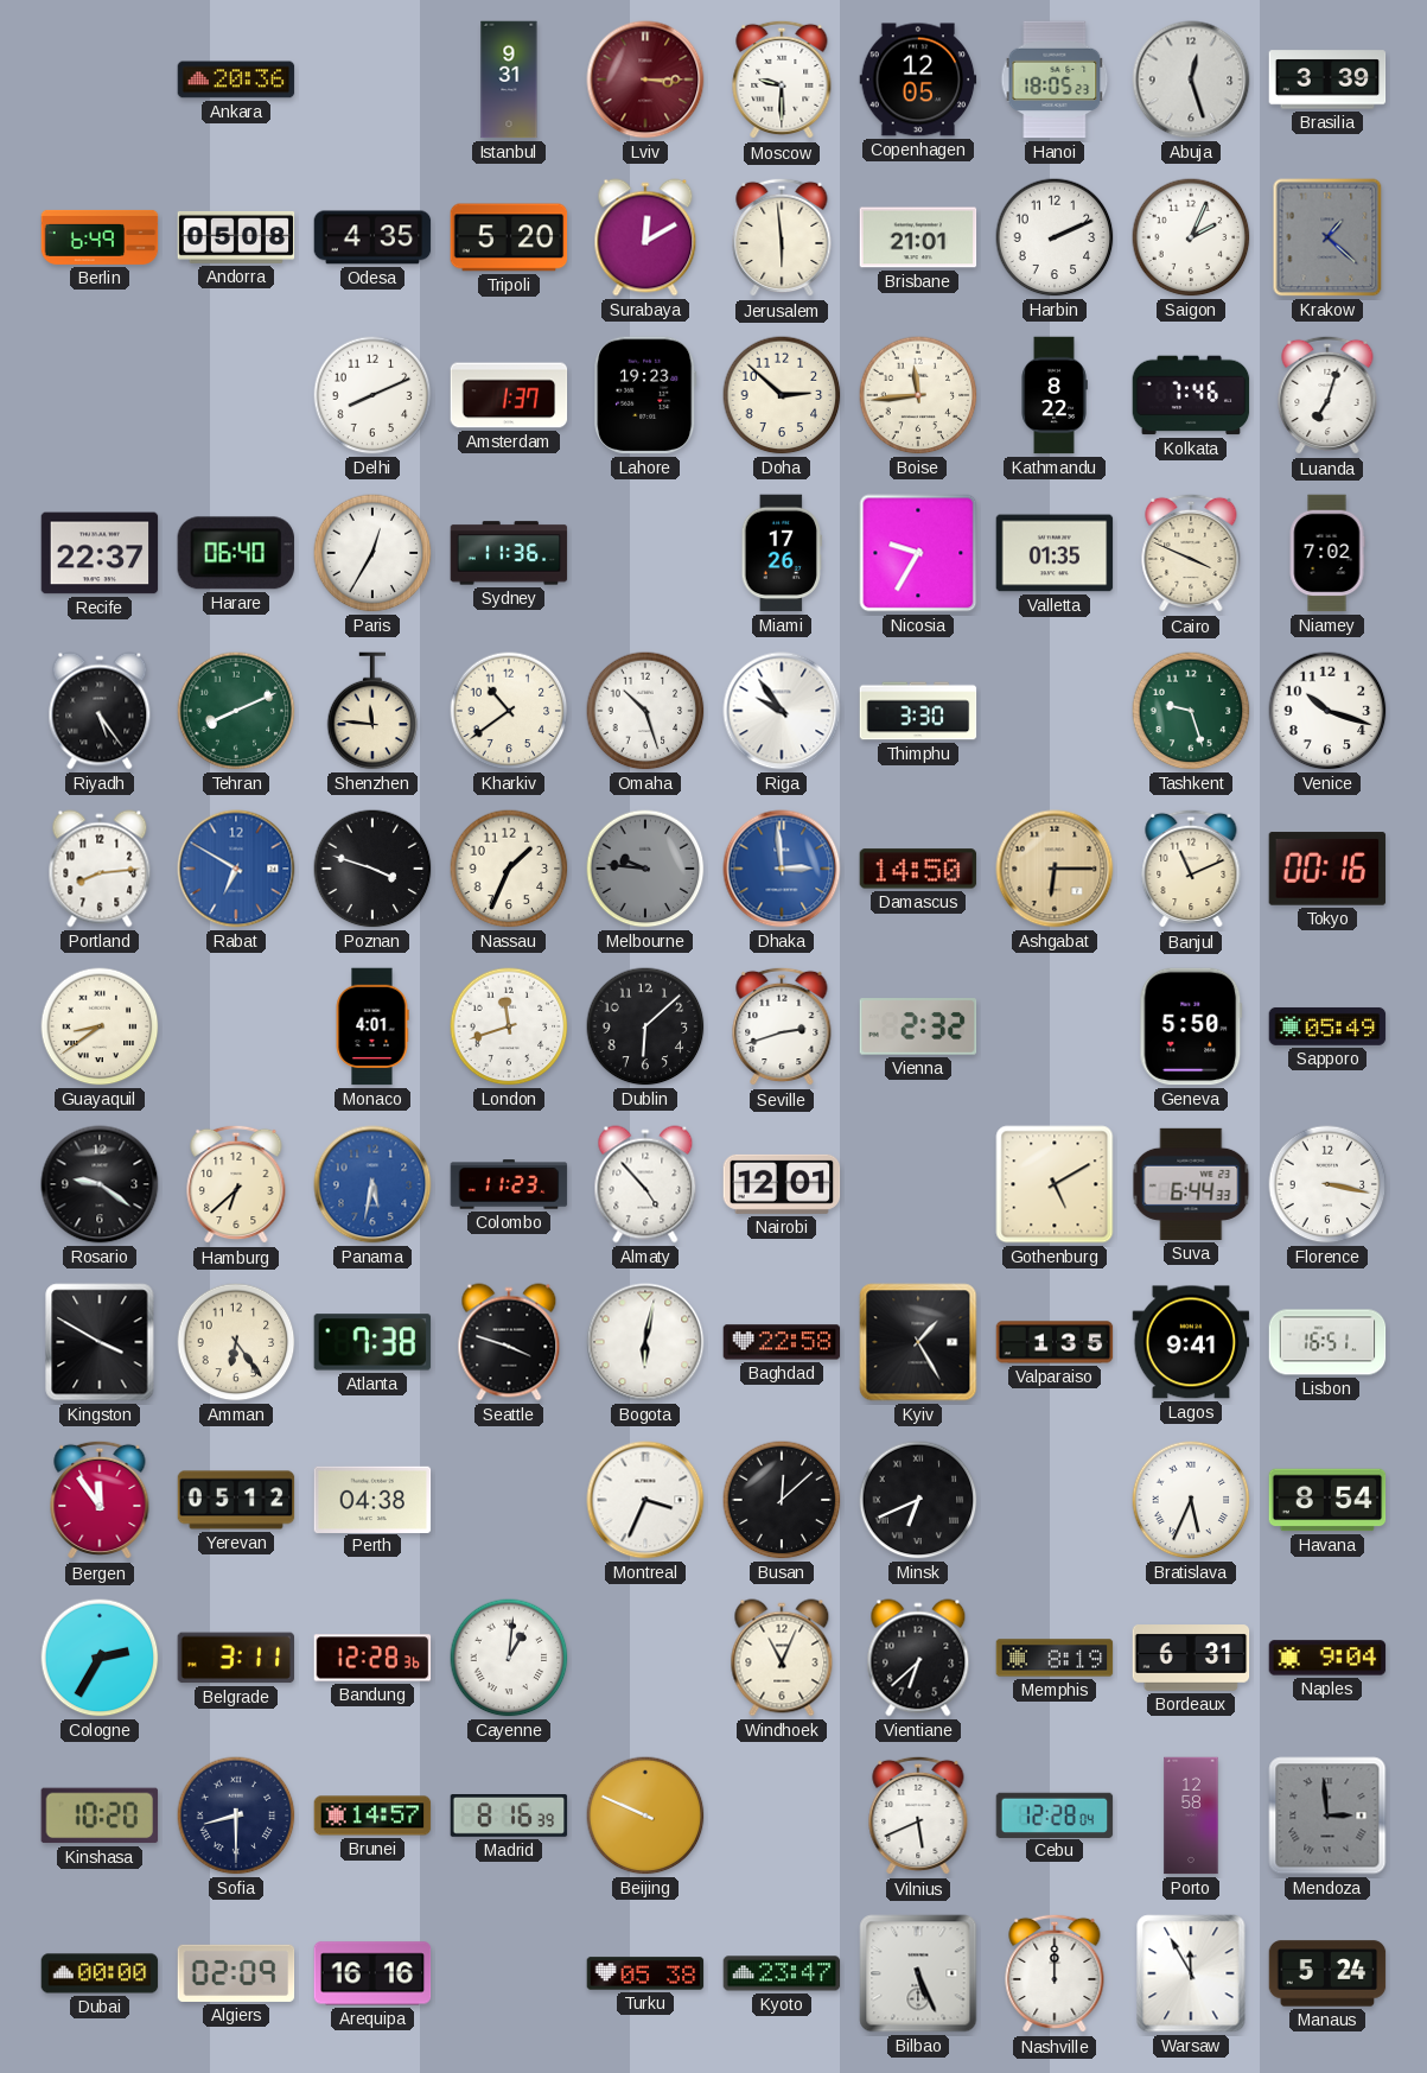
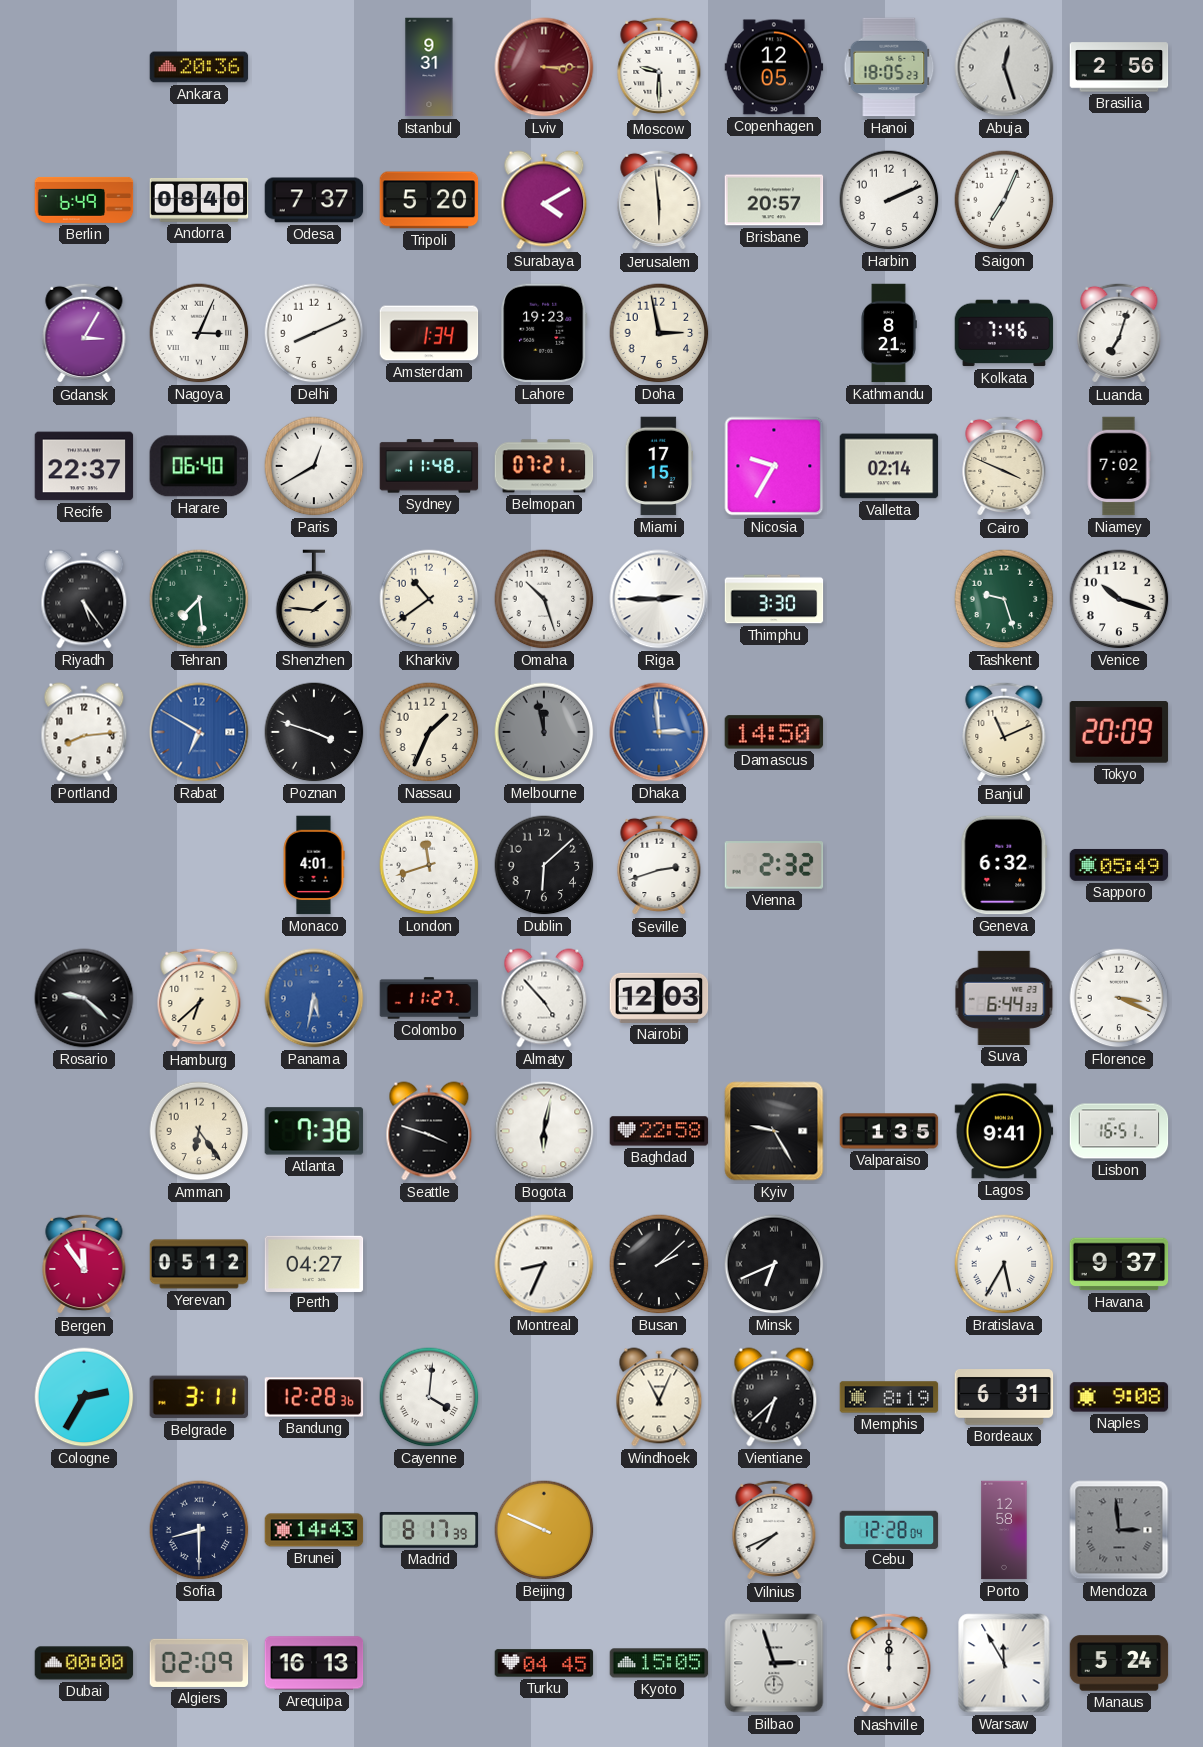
Brasilia: 3:39 -> 2:56 (1119, 67)
Andorra: 05:08 -> 08:40 (199, 200)
Odesa: 4:35 -> 7:37 (314, 200)
Surabaya: 12:10 -> 4:10 (544, 200)
Brisbane: 21:01 -> 20:57 (774, 200)
Saigon: 2:04 -> 7:04 (1004, 200)
Krakow: 1:22 -> none (1327, 237)
Gdansk: none -> 3:05 (84, 333)
Nagoya: none -> 3:04 (199, 333)
Amsterdam: 1:37 -> 1:34 (429, 333)
Doha: 2:52 -> 2:58 (659, 333)
Boise: 11:44 -> none (918, 395)
Kathmandu: 8:22 -> 8:21 (889, 333)
Paris: 12:35 -> 12:40 (314, 466)
Sydney: 11:36 -> 11:48 (429, 466)
Belmopan: none -> 07:21 (544, 466)
Miami: 17:26 -> 17:15 (658, 466)
Valletta: 01:35 -> 02:14 (889, 466)
Tehran: 8:11 -> 7:29 (199, 599)
Shenzhen: 11:46 -> 1:46 (314, 599)
Riga: 9:54 -> 2:45 (659, 599)
Melbourne: 9:46 -> 11:58 (544, 732)
Ashgabat: 6:15 -> none (1055, 869)
Tokyo: 00:16 -> 20:09 (1119, 732)
Guayaquil: 8:39 -> none (100, 1026)
Geneva: 5:50 -> 6:32 (1004, 865)
Rosario: 9:21 -> 9:22 (84, 998)
Colombo: 11:23 -> 11:27 (429, 998)
Nairobi: 12:01 -> 12:03 (659, 998)
Gothenburg: 5:10 -> none (1055, 1184)
Florence: 3:17 -> 3:19 (1119, 998)
Kingston: 3:50 -> none (100, 1342)
Kyiv: 1:25 -> 9:25 (774, 1131)
Perth: 04:38 -> 04:27 (314, 1263)
Montreal: 3:34 -> 8:34 (544, 1264)
Busan: 12:08 -> 2:08 (659, 1264)
Bratislava: 5:34 -> 5:35 (1004, 1264)
Havana: 8:54 -> 9:37 (1119, 1264)
Cayenne: 1:01 -> 4:01 (429, 1397)
Naples: 9:04 -> 9:08 (1119, 1397)
Kinshasa: 10:20 -> none (100, 1816)
Brunei: 14:57 -> 14:43 (314, 1530)
Madrid: 8:16 -> 8:17 (429, 1531)
Vilnius: 5:41 -> 7:41 (774, 1530)
Arequipa: 16:16 -> 16:13 (314, 1663)
Turku: 05:38 -> 04:45 (544, 1663)
Kyoto: 23:47 -> 15:05 (659, 1663)
Bilbao: 5:26 -> 2:57 (774, 1663)
